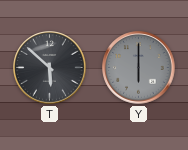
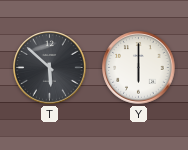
Y dial: grey -> white (139, 68)
